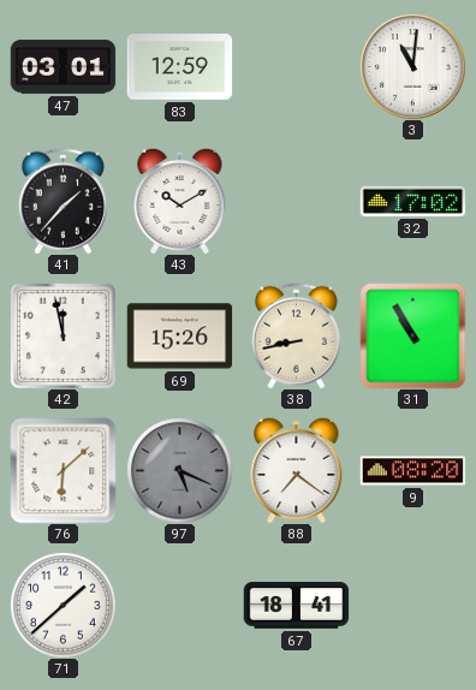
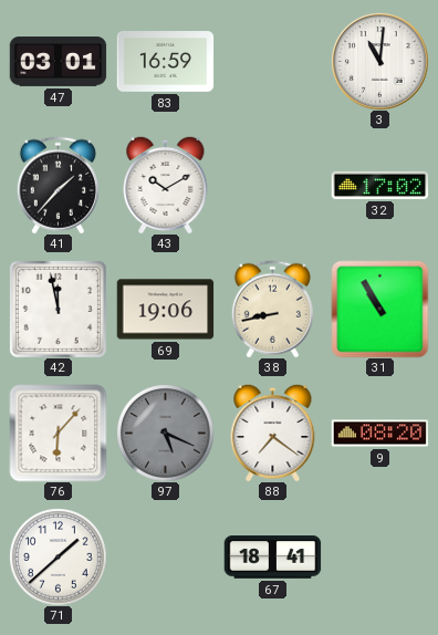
83: 12:59 -> 16:59 (165, 62)
69: 15:26 -> 19:06 (165, 310)
76: 6:08 -> 6:07 (58, 433)
